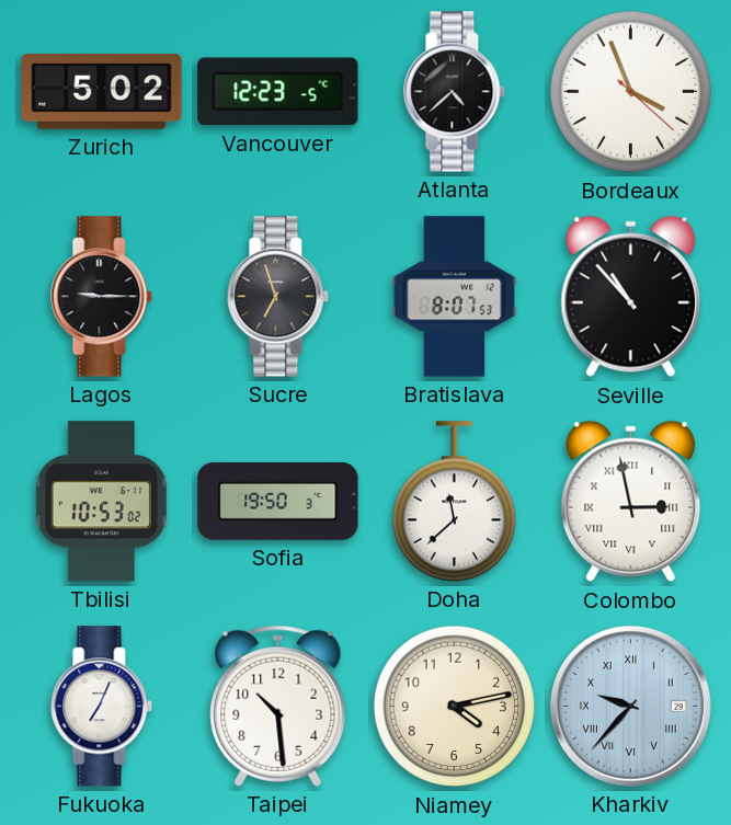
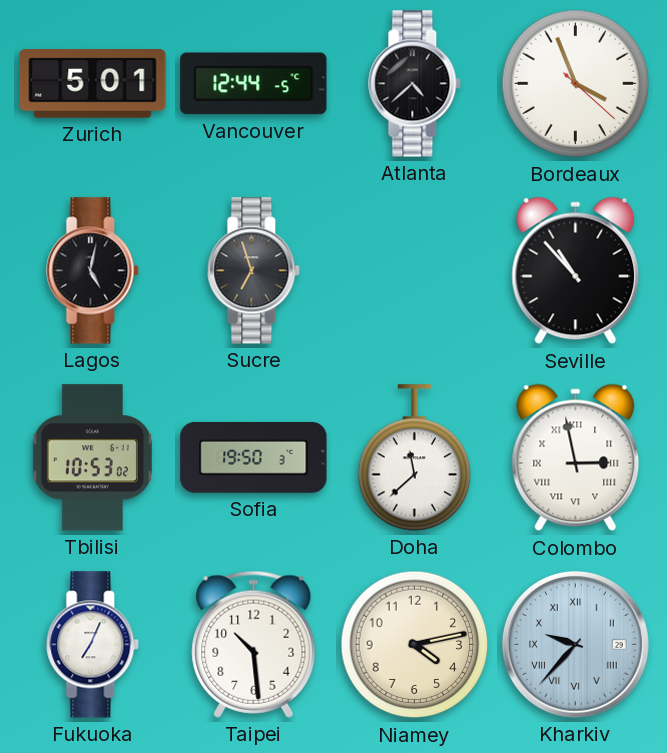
Zurich: 5:02 -> 5:01 (93, 84)
Vancouver: 12:23 -> 12:44 (254, 84)
Lagos: 9:15 -> 5:02 (93, 271)
Bratislava: 8:07 -> none (455, 297)
